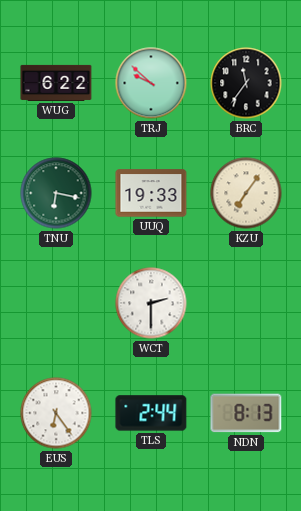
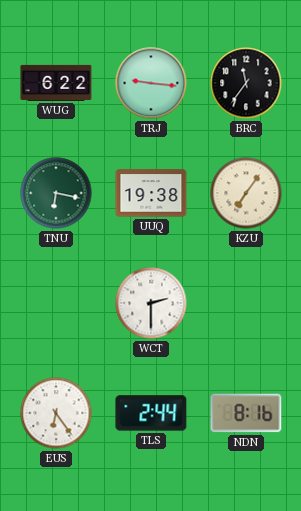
TRJ: 9:52 -> 9:16 (151, 83)
UUQ: 19:33 -> 19:38 (151, 193)
NDN: 8:13 -> 8:16 (246, 413)
